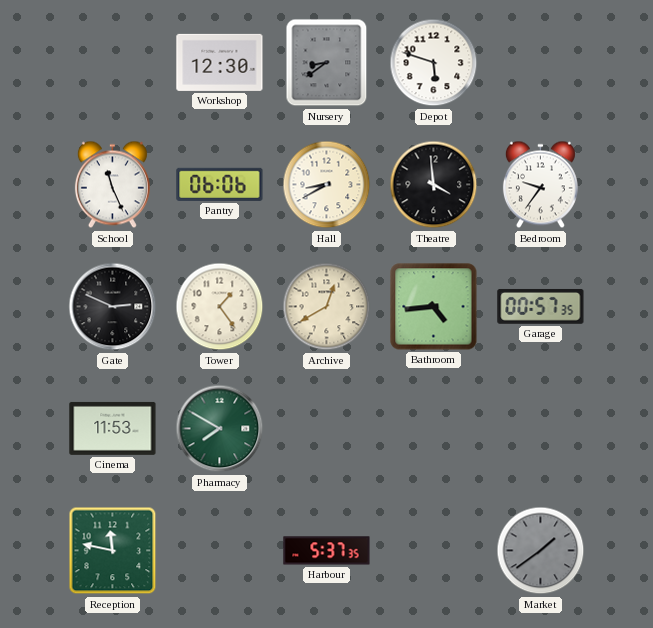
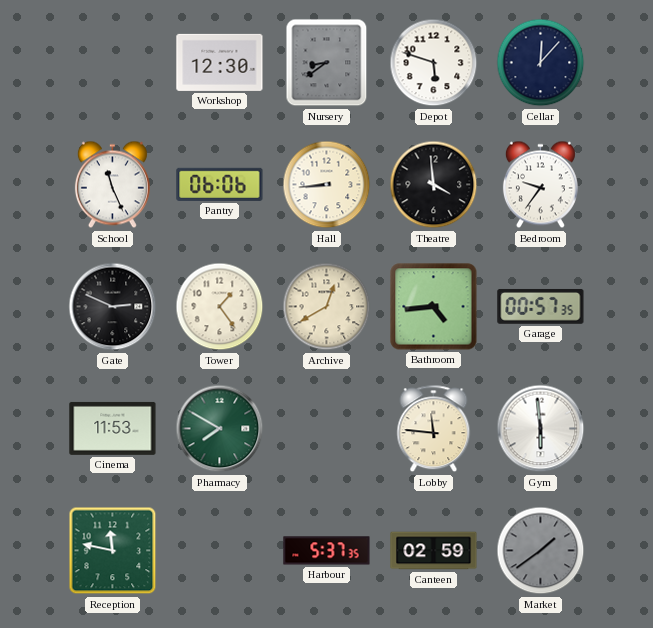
Cellar: none -> 12:07 (541, 63)
Hall: 8:40 -> 8:44 (327, 185)
Lobby: none -> 11:46 (434, 429)
Gym: none -> 5:59 (541, 429)
Canteen: none -> 02:59 (434, 551)
